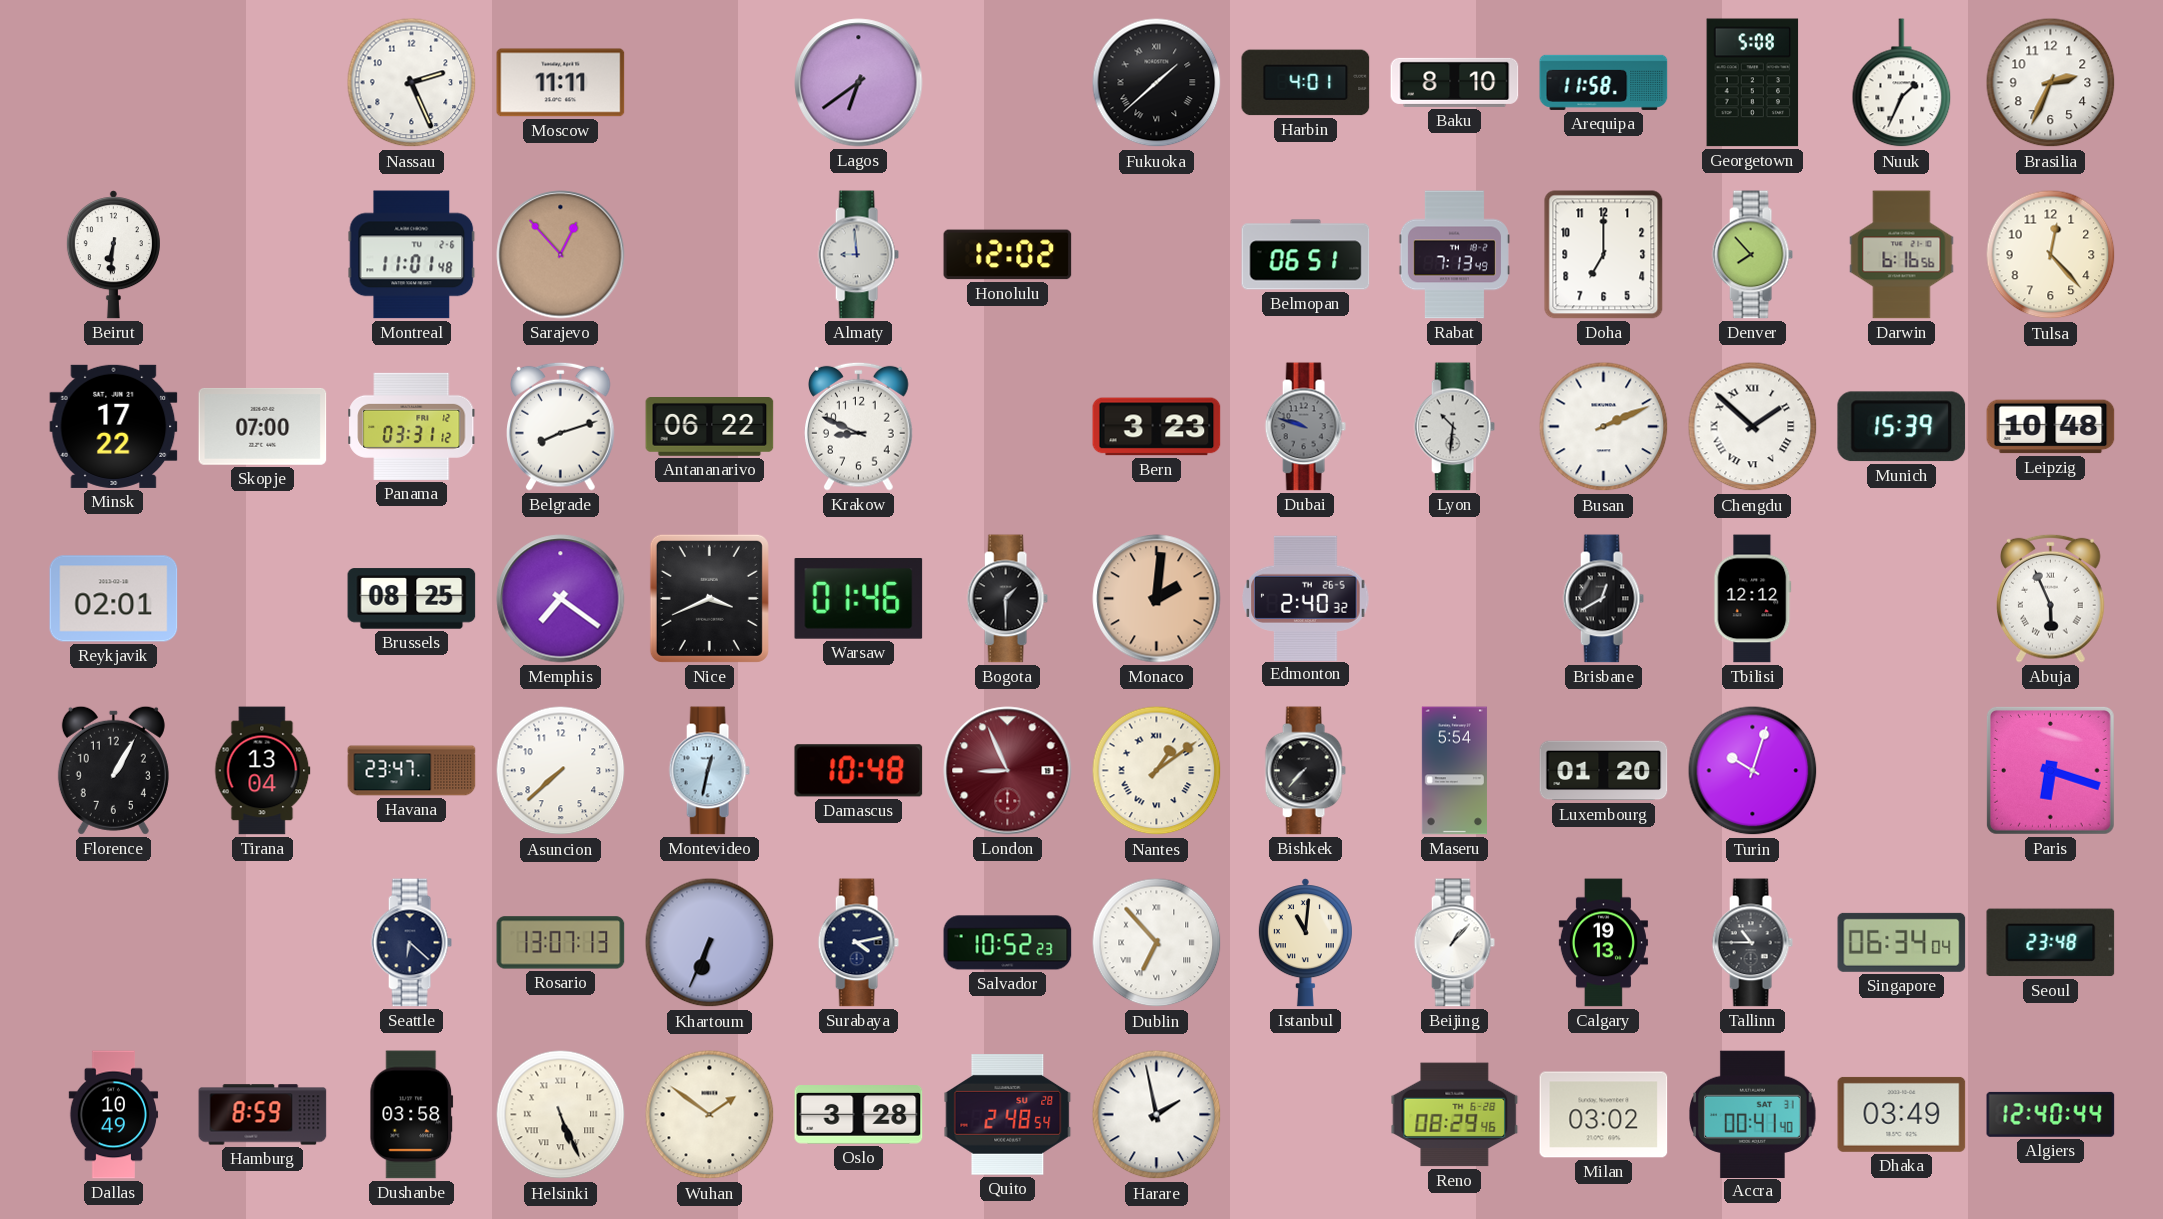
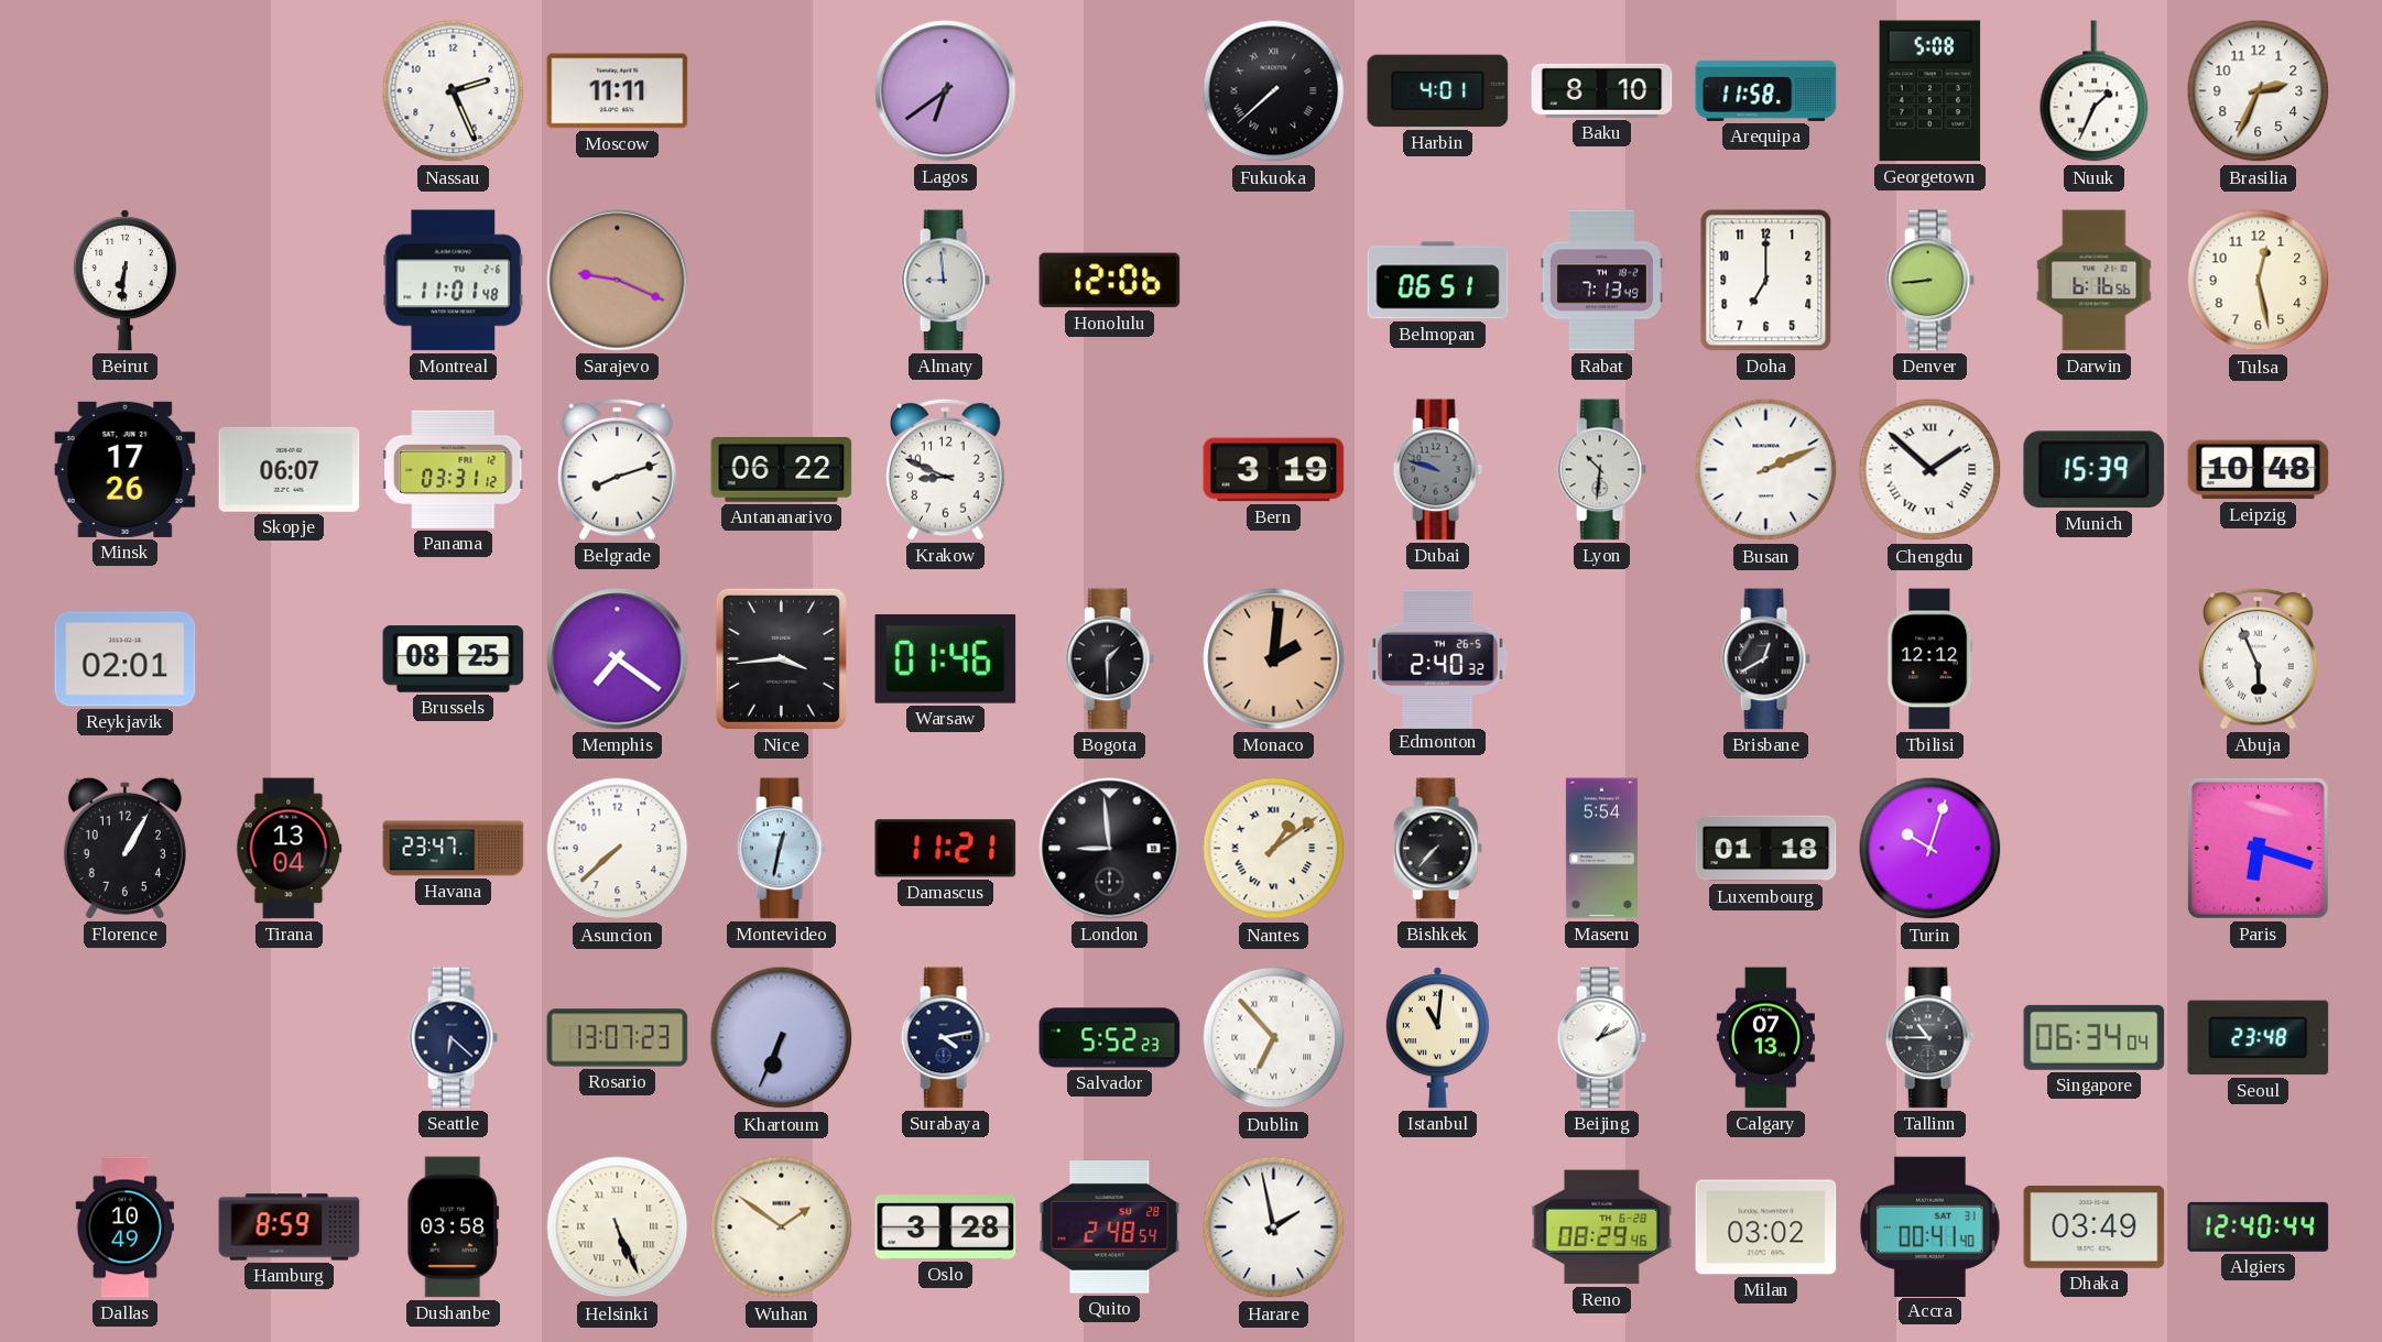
Fukuoka: 1:38 -> 7:38 (1274, 91)
Sarajevo: 12:53 -> 9:19 (618, 281)
Honolulu: 12:02 -> 12:06 (1110, 281)
Denver: 7:53 -> 8:44 (1929, 281)
Tulsa: 12:23 -> 12:28 (2259, 281)
Minsk: 17:22 -> 17:26 (126, 469)
Skopje: 07:00 -> 06:07 (290, 469)
Bern: 3:23 -> 3:19 (1274, 470)
Nice: 3:41 -> 3:44 (781, 658)
Damascus: 10:48 -> 11:21 (946, 849)
London: 8:56 -> 8:59 (1110, 849)
London dial: burgundy -> black (1110, 849)
Luxembourg: 01:20 -> 01:18 (1766, 849)
Rosario: 13:07:13 -> 13:07:23 (618, 1038)
Salvador: 10:52 -> 5:52 (1110, 1038)
Beijing: 1:07 -> 1:11 (1601, 1038)
Calgary: 19:13 -> 07:13 (1765, 1038)
